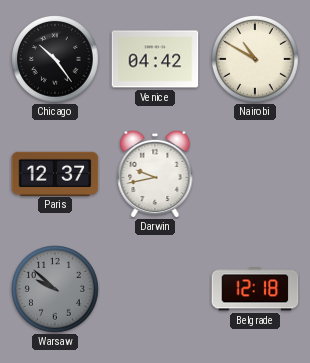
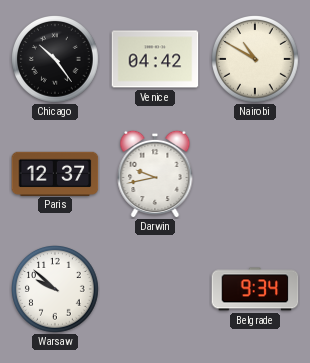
Warsaw dial: grey -> white (56, 290)
Belgrade: 12:18 -> 9:34 (255, 289)
